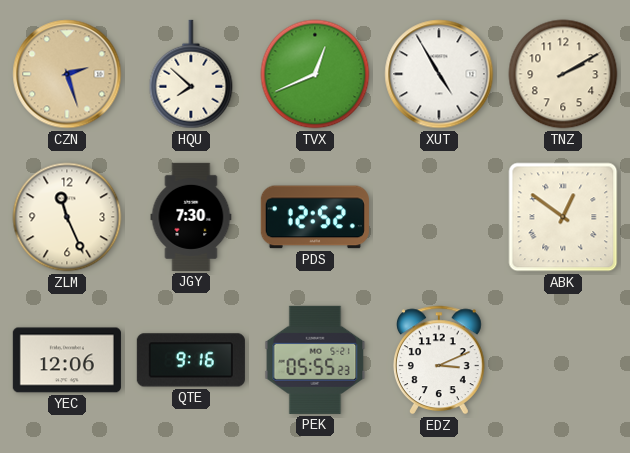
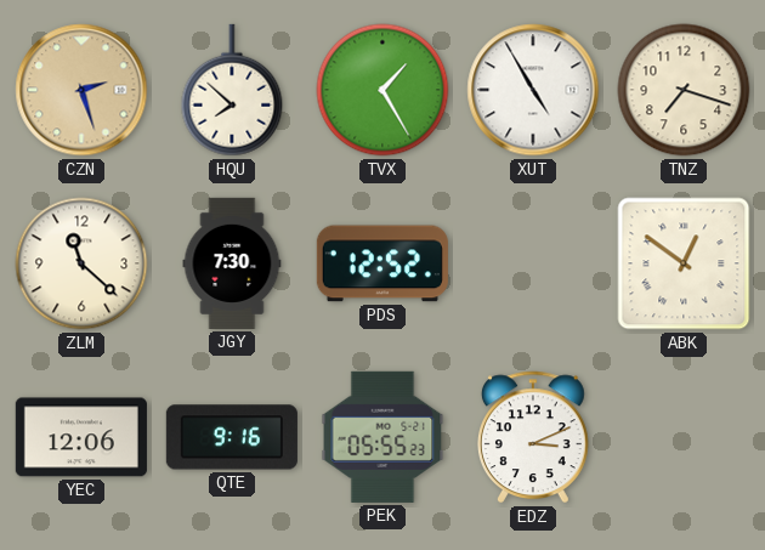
TVX: 12:41 -> 1:25 (382, 90)
TNZ: 2:10 -> 7:18 (684, 90)
ZLM: 11:26 -> 11:22 (81, 263)
